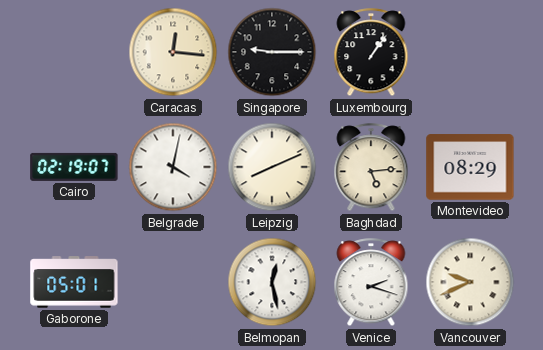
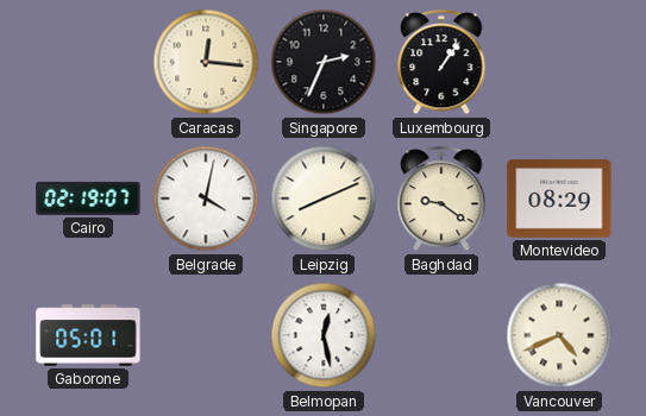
Singapore: 9:15 -> 2:34 (324, 62)
Baghdad: 5:14 -> 9:21 (441, 200)
Venice: 2:18 -> none (371, 283)
Vancouver: 9:41 -> 4:41 (559, 335)
